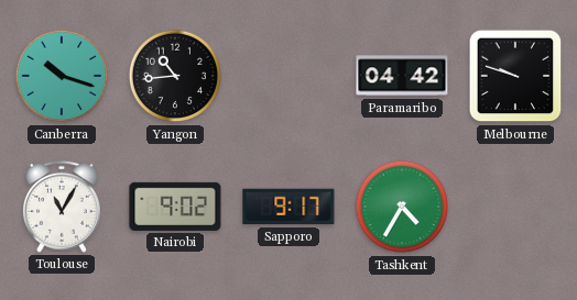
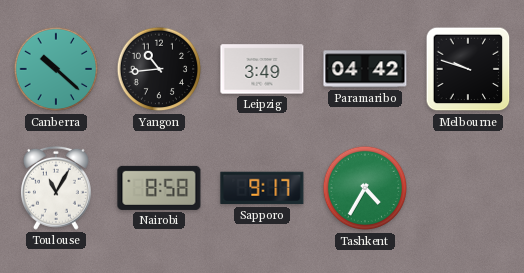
Canberra: 10:18 -> 10:22 (56, 69)
Leipzig: none -> 3:49 (262, 69)
Nairobi: 9:02 -> 8:58 (159, 188)
